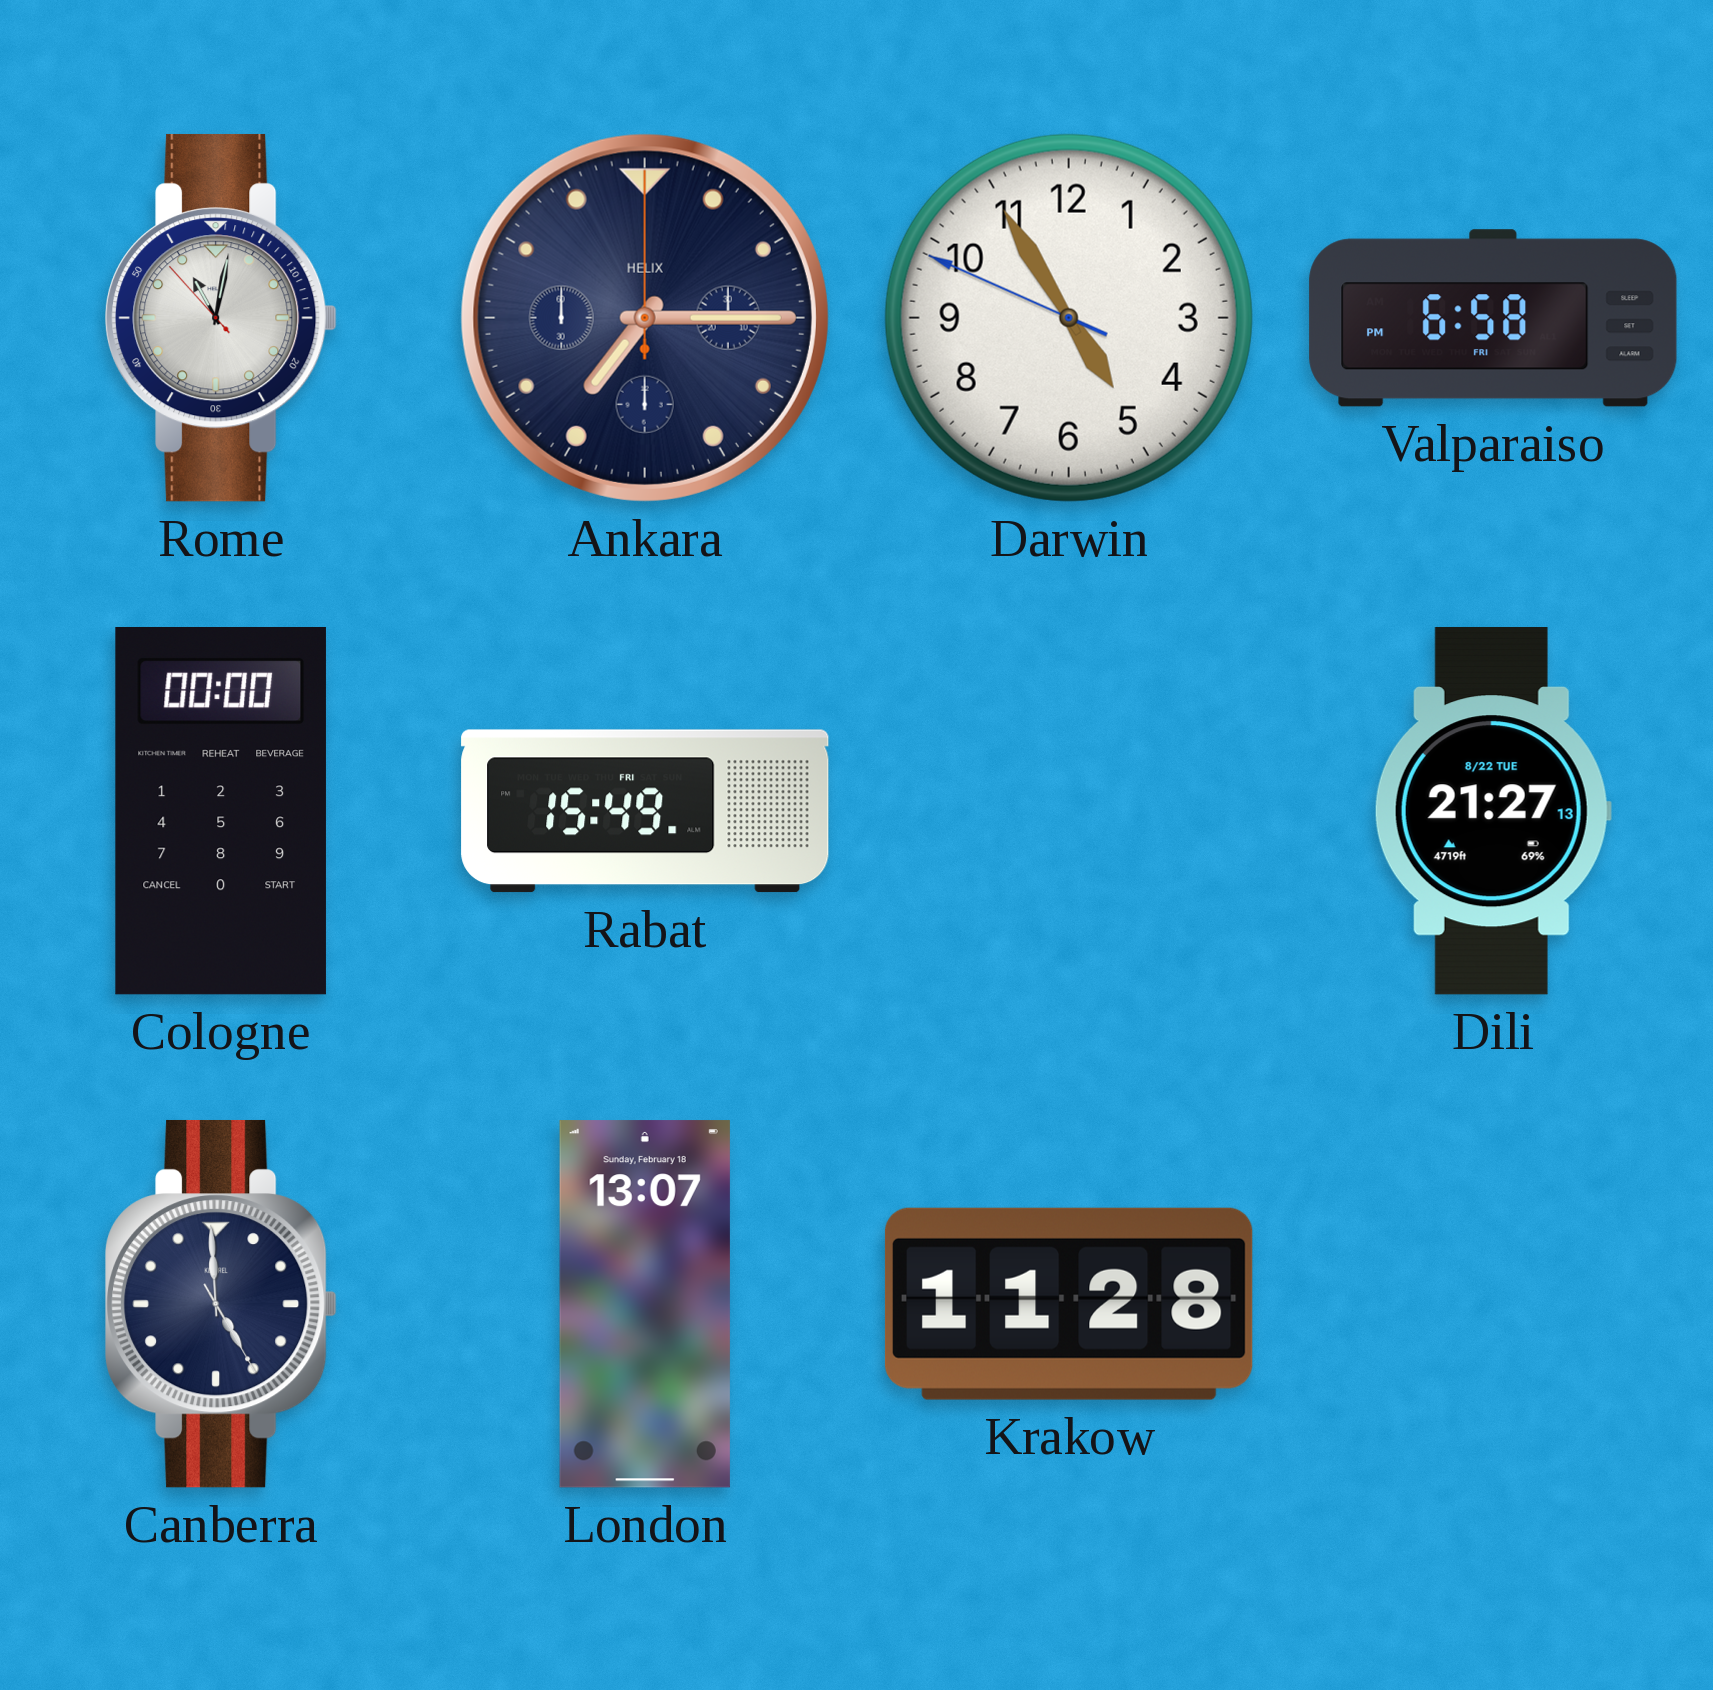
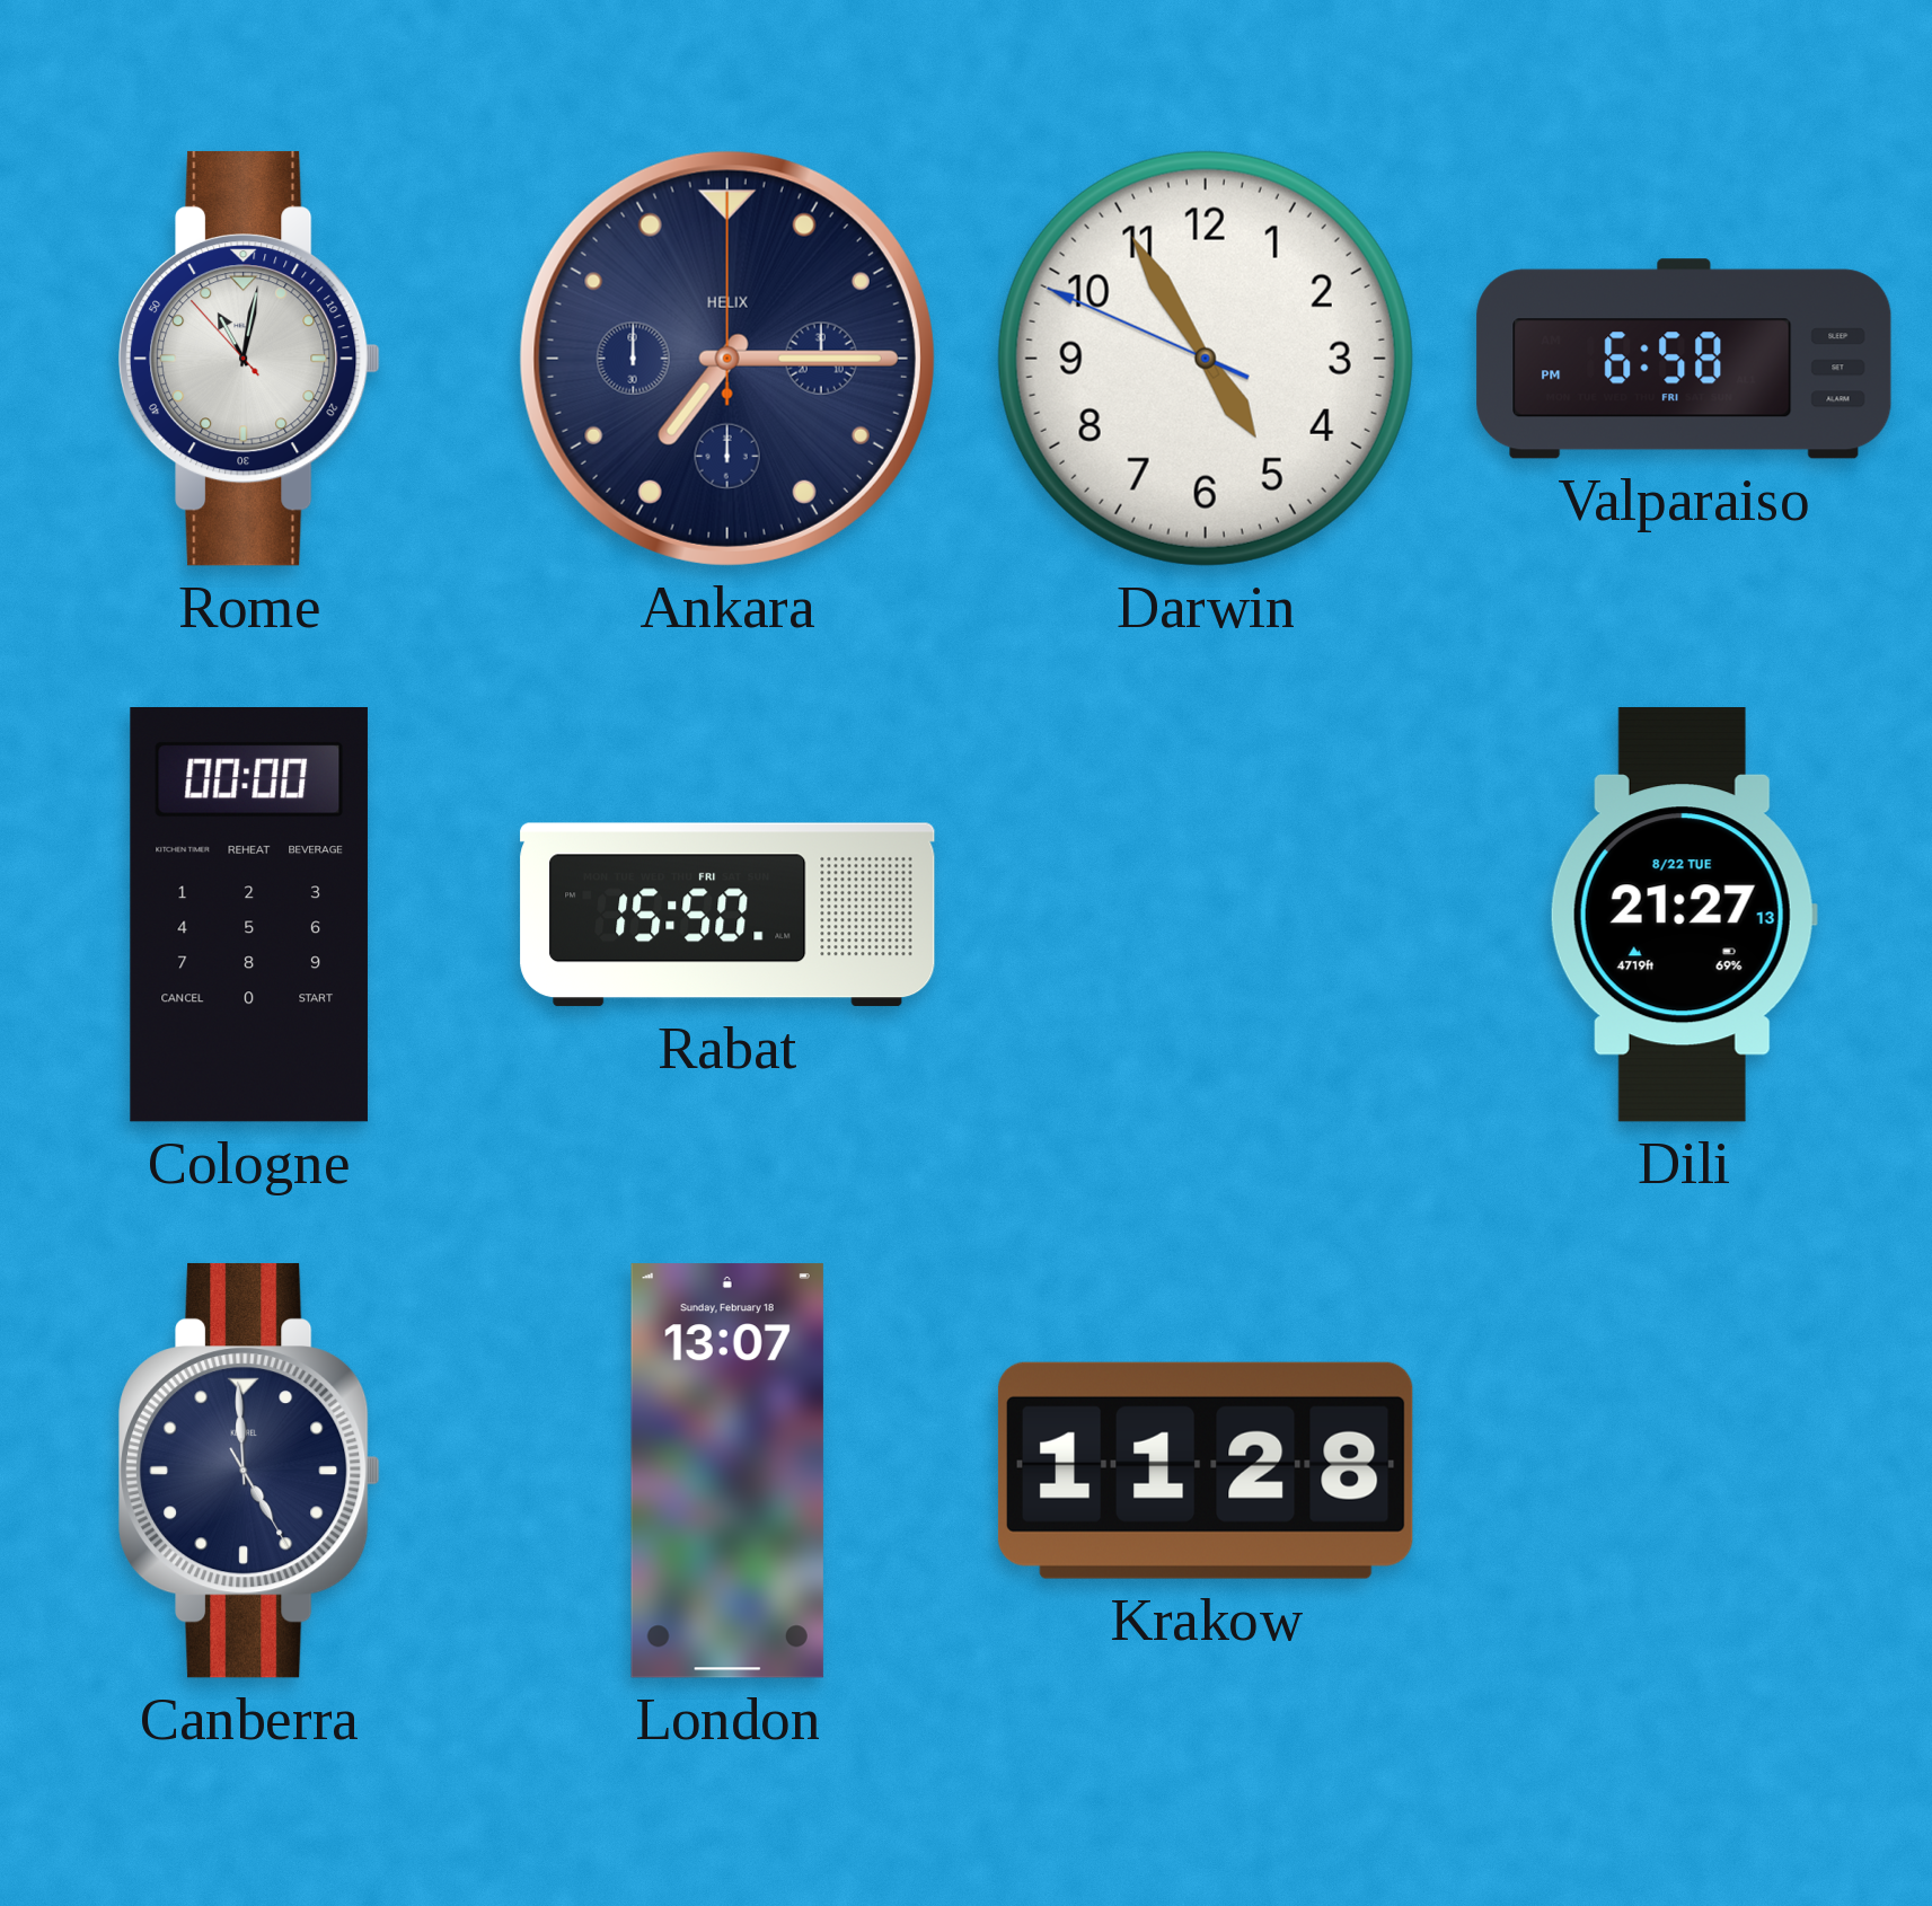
Rabat: 15:49 -> 15:50 (727, 915)
